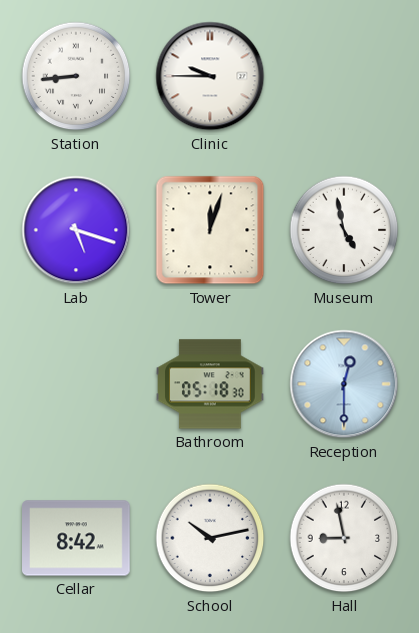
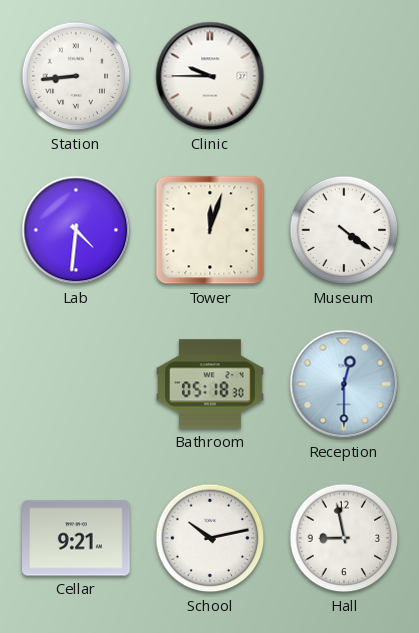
Lab: 5:18 -> 4:31 (76, 230)
Museum: 4:58 -> 4:21 (344, 230)
Cellar: 8:42 -> 9:21 (77, 538)
